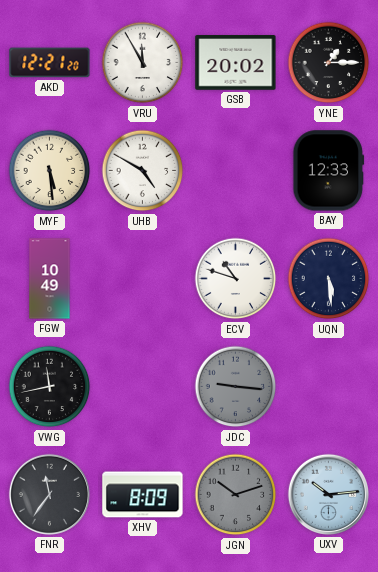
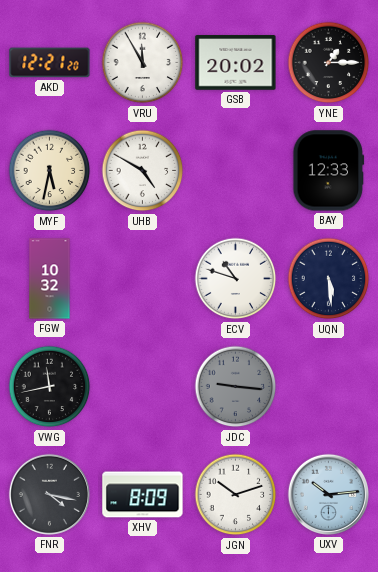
MYF: 5:29 -> 5:32 (50, 171)
FGW: 10:49 -> 10:32 (50, 279)
FNR: 11:36 -> 4:17 (49, 494)
JGN dial: grey -> white (236, 495)
